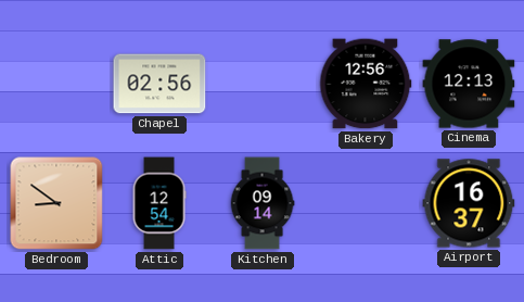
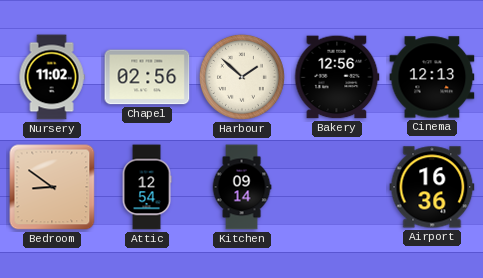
Nursery: none -> 11:02 (52, 77)
Harbour: none -> 1:52 (242, 77)
Airport: 16:37 -> 16:36 (432, 187)
